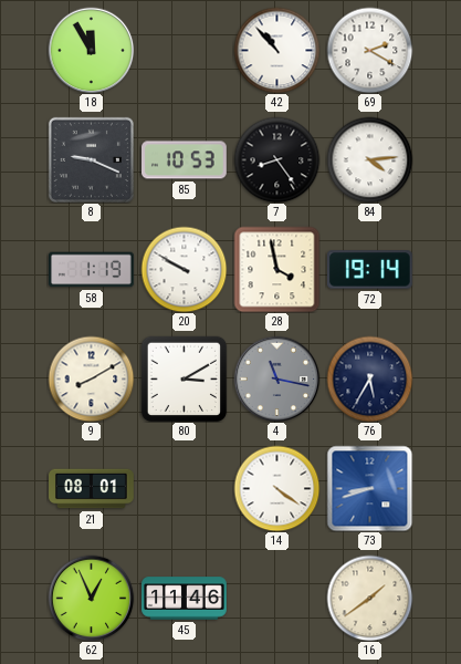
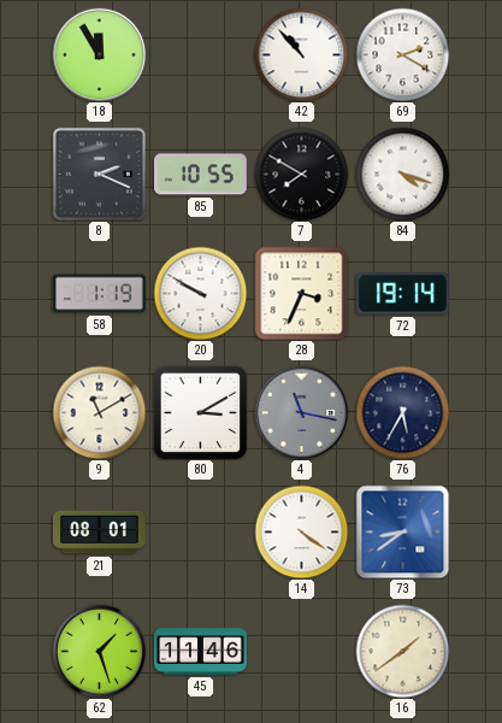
8: 9:19 -> 2:19 (99, 174)
85: 10:53 -> 10:55 (201, 175)
7: 8:24 -> 7:50 (301, 174)
84: 4:14 -> 4:18 (402, 174)
28: 3:58 -> 3:34 (301, 293)
9: 8:10 -> 11:10 (99, 412)
73: 8:42 -> 8:39 (402, 531)
62: 12:56 -> 1:27 (99, 651)
